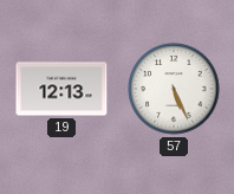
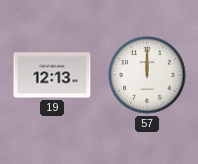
57: 5:26 -> 12:00 (147, 75)
